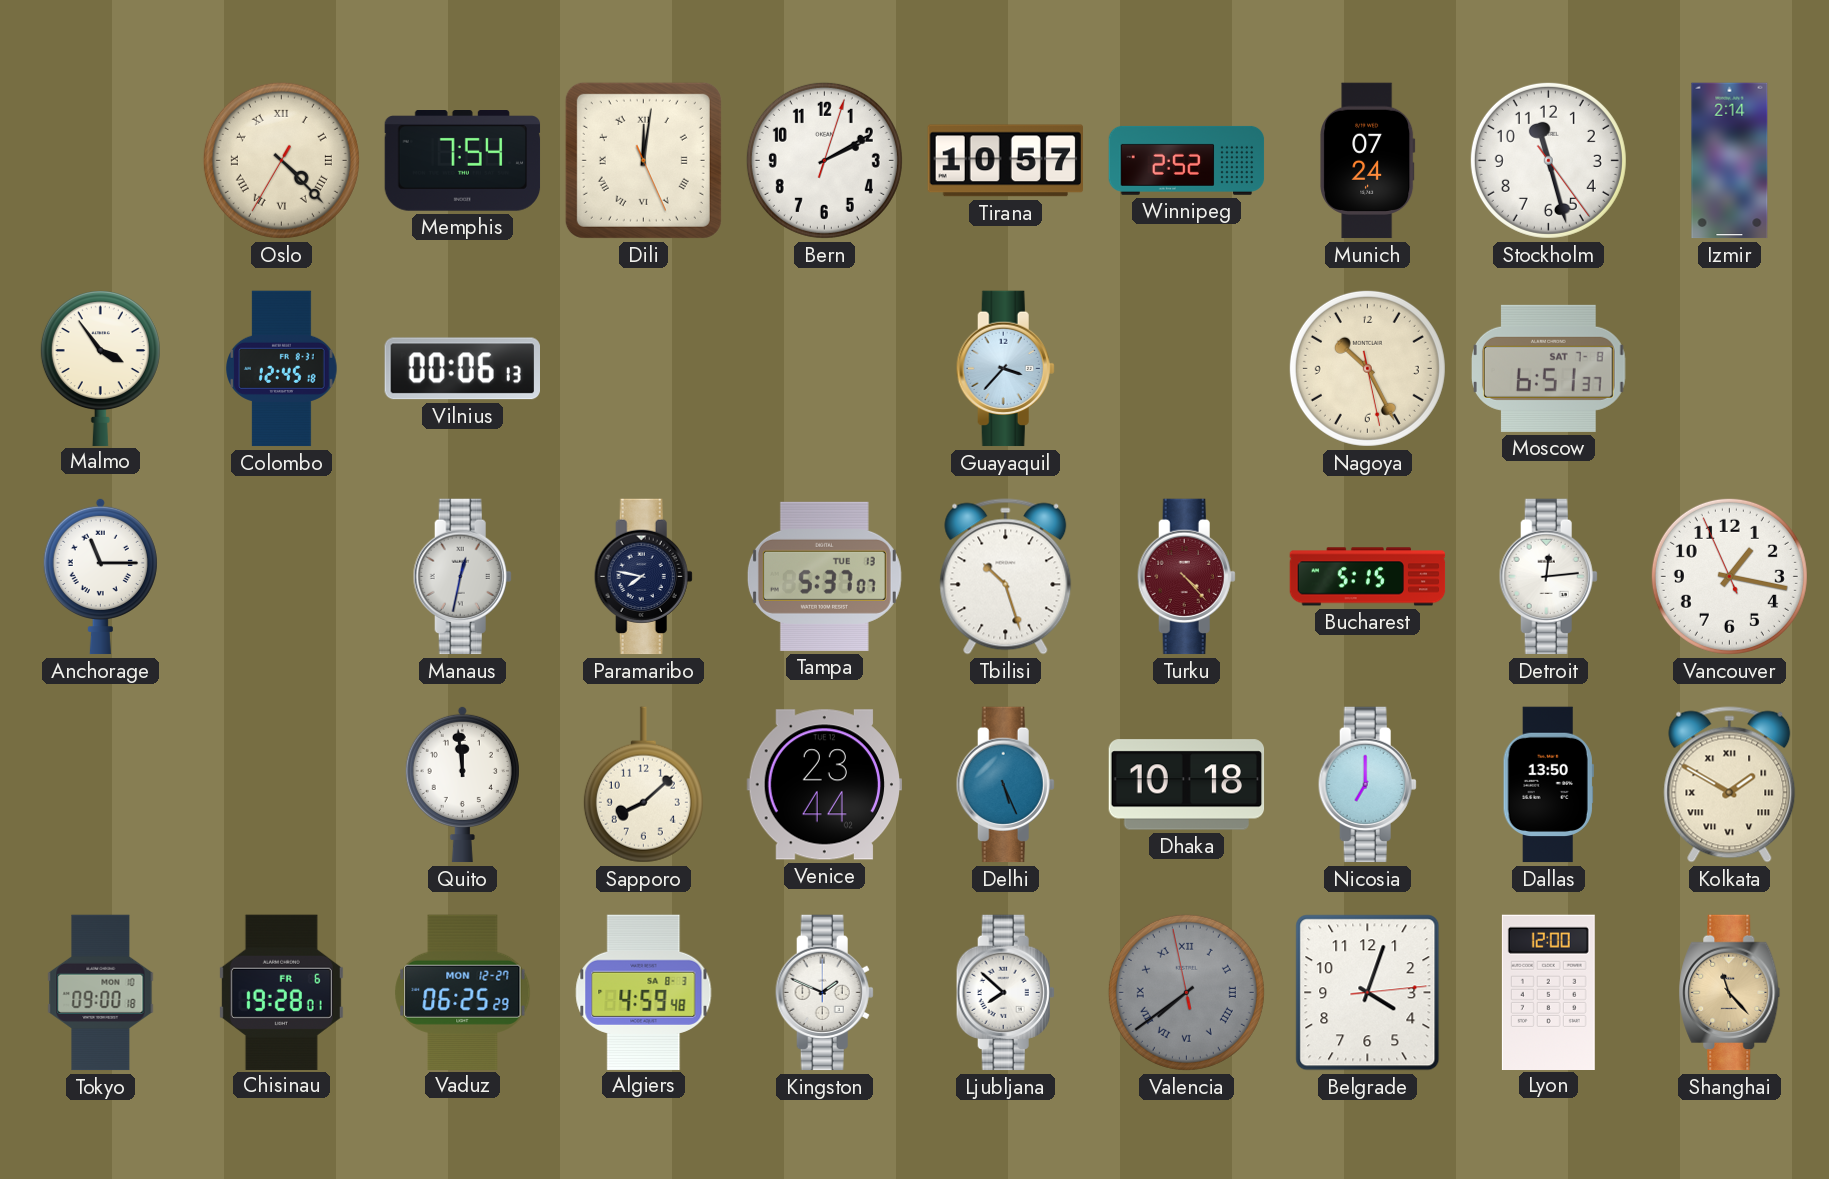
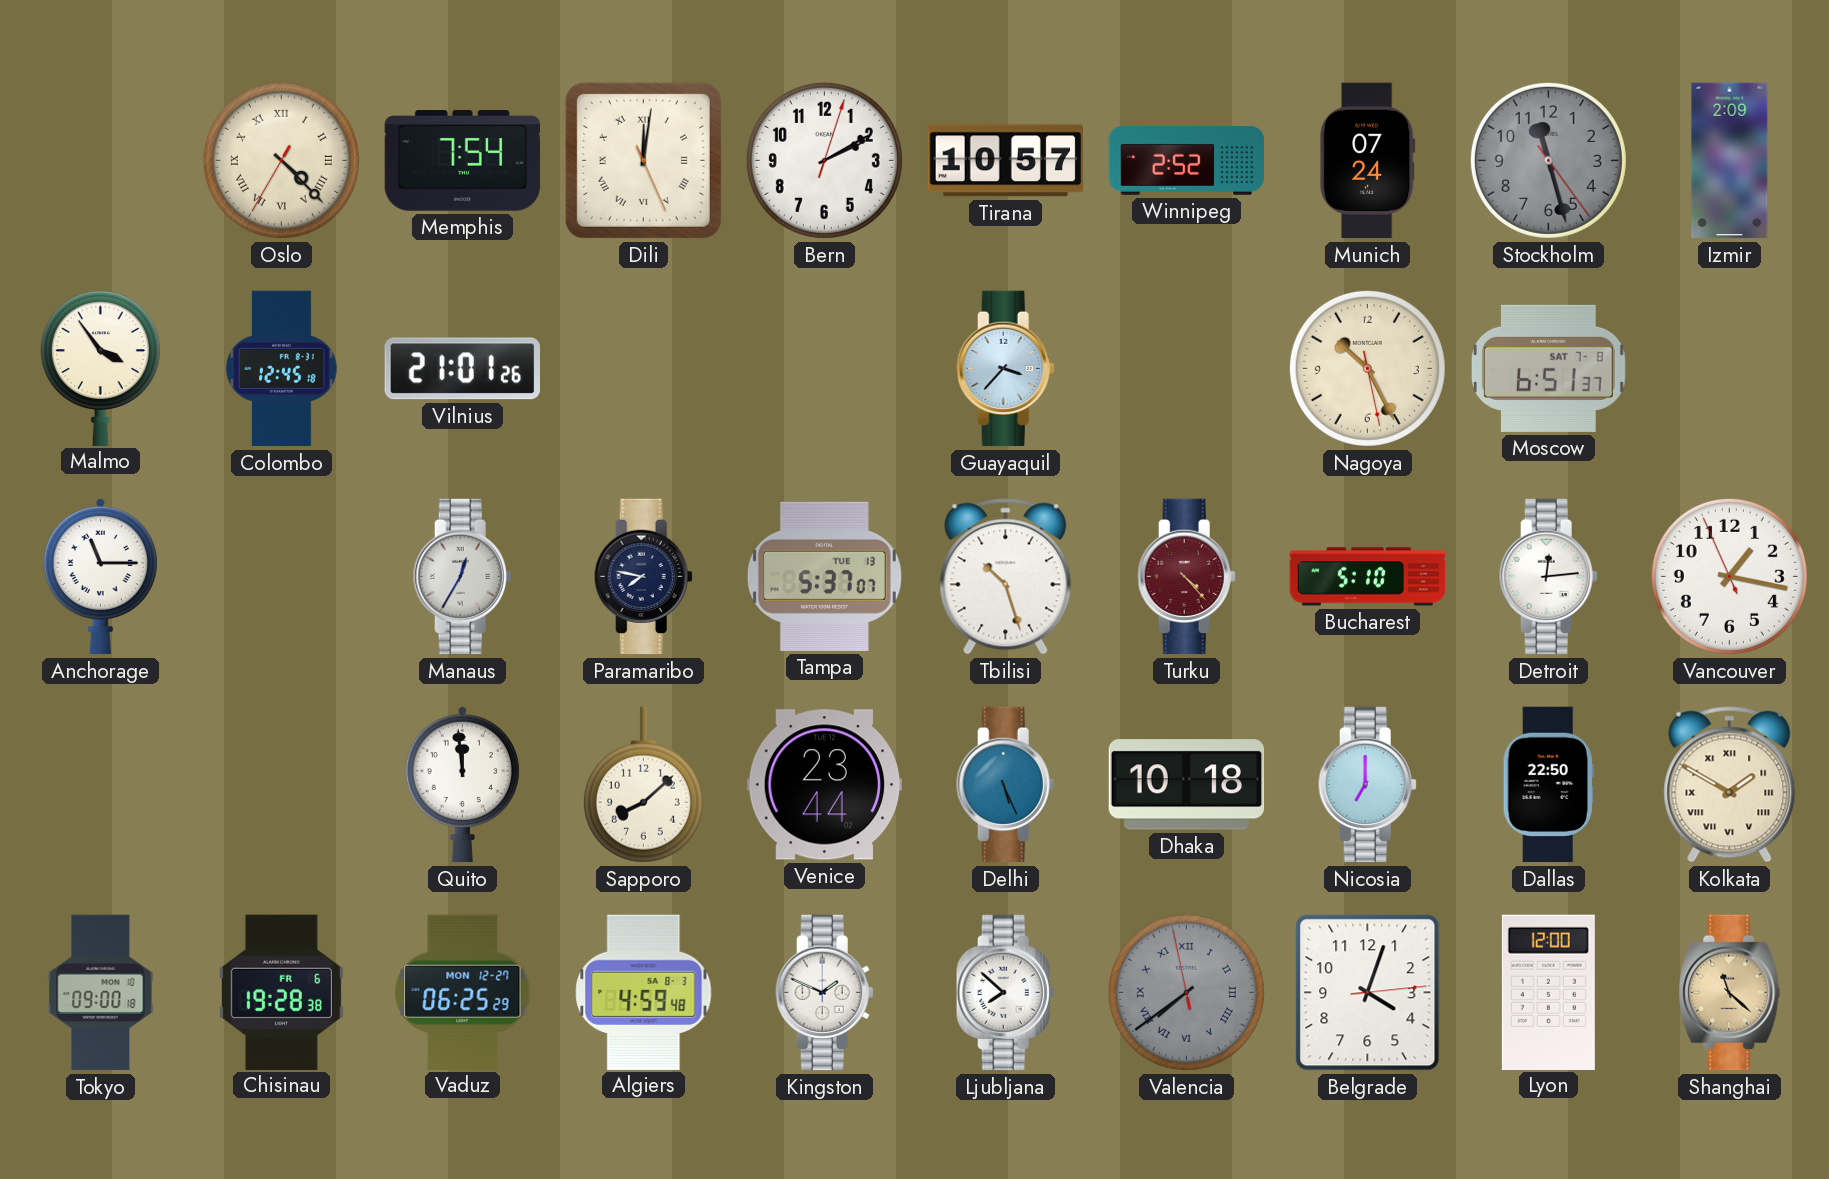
Stockholm dial: white -> grey (1548, 160)
Izmir: 2:14 -> 2:09 (1730, 161)
Vilnius: 00:06 -> 21:01 (462, 369)
Manaus: 12:32 -> 12:35 (462, 577)
Bucharest: 5:15 -> 5:10 (1368, 577)
Dallas: 13:50 -> 22:50 (1548, 785)
Chisinau: 19:28:01 -> 19:28:38 (281, 992)
Shanghai: 11:23 -> 11:22 (1730, 993)
